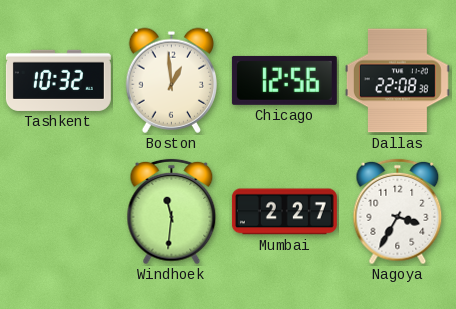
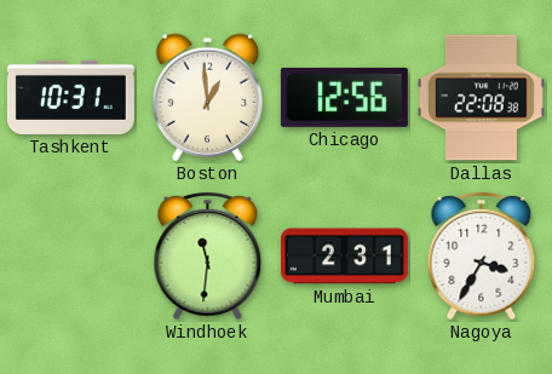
Tashkent: 10:32 -> 10:31 (70, 97)
Mumbai: 2:27 -> 2:31 (344, 257)
